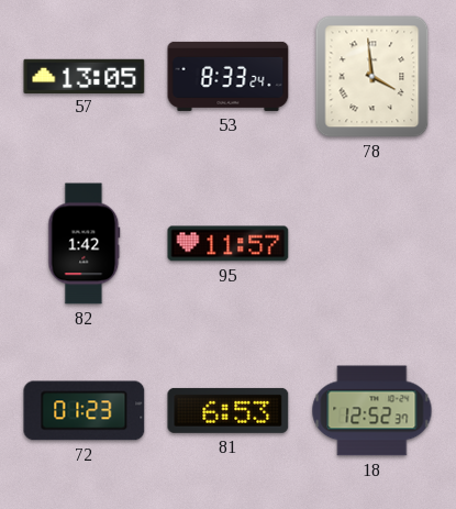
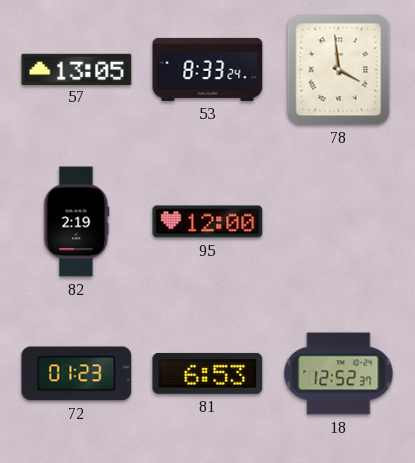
82: 1:42 -> 2:19 (77, 222)
95: 11:57 -> 12:00 (208, 222)
